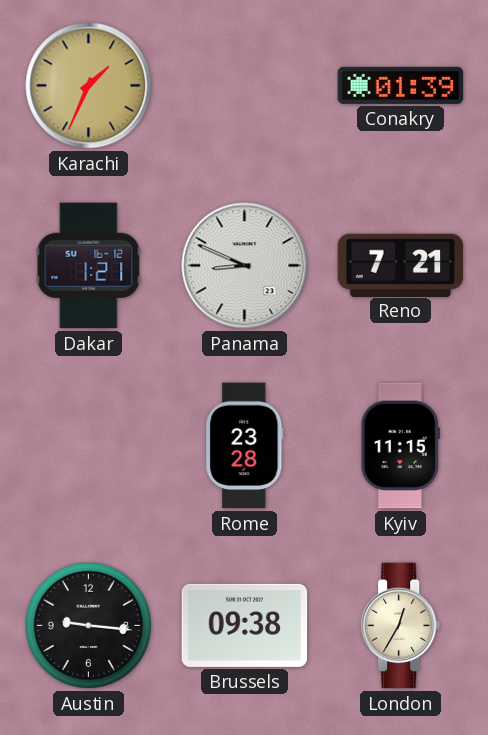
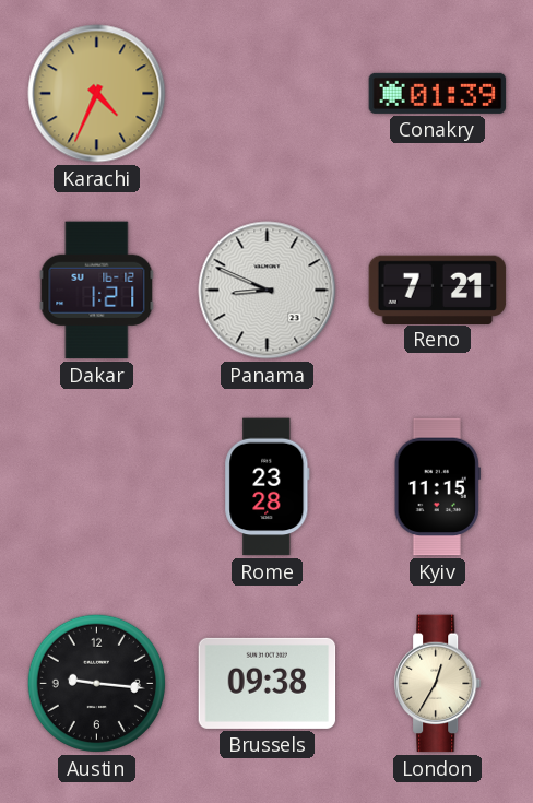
Karachi: 1:34 -> 4:34 (97, 94)
